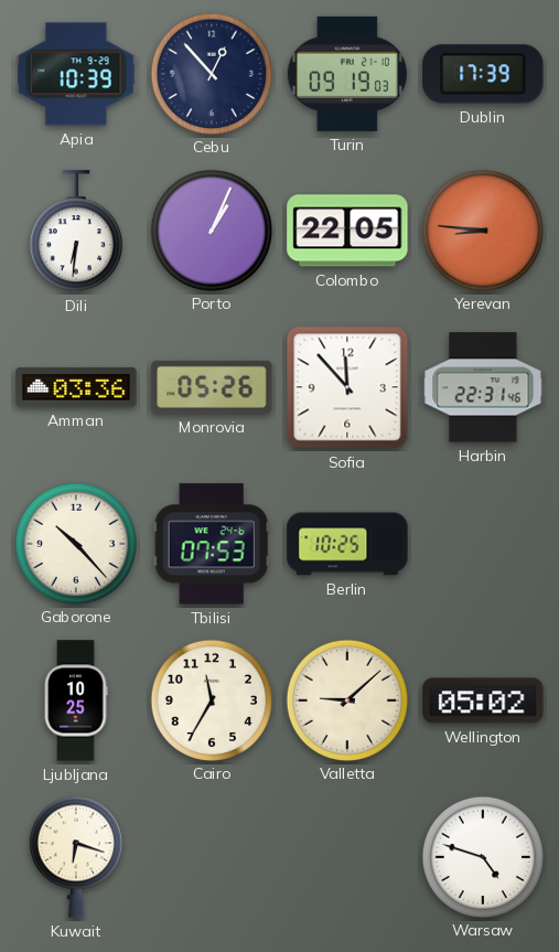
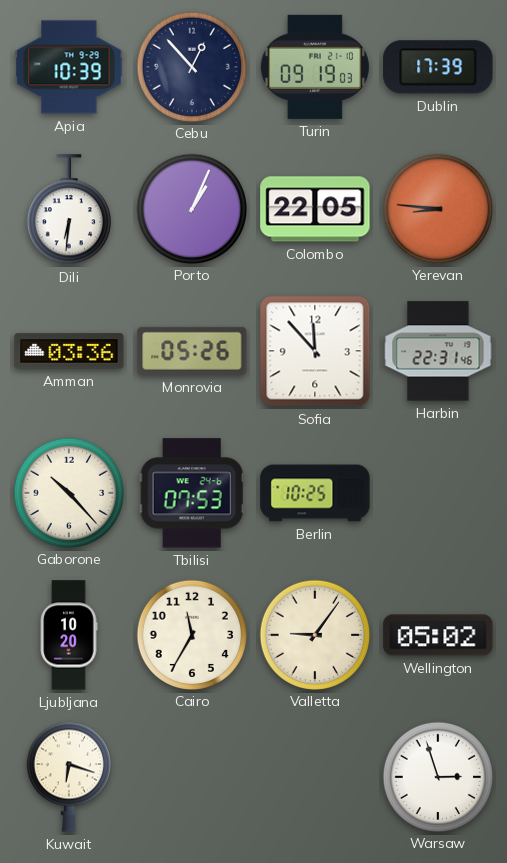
Ljubljana: 10:25 -> 10:20 (69, 635)
Valletta: 9:08 -> 9:06 (314, 634)
Warsaw: 4:48 -> 2:57 (437, 776)
